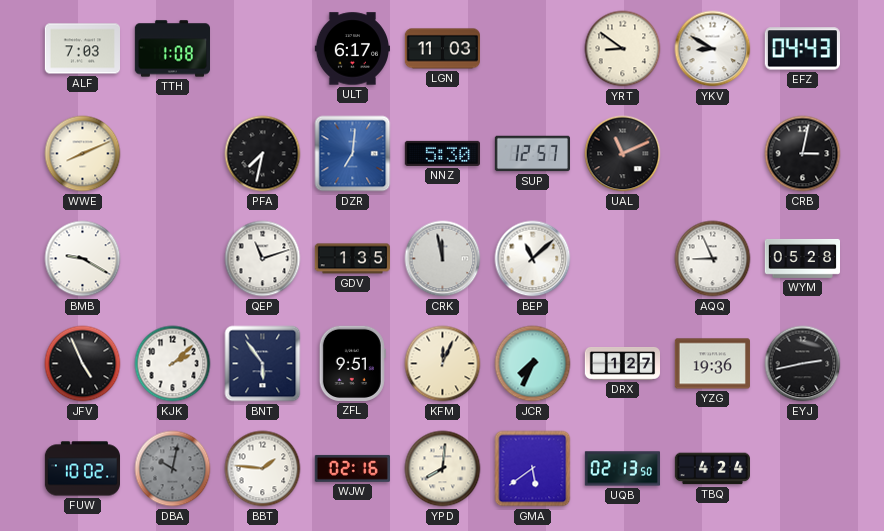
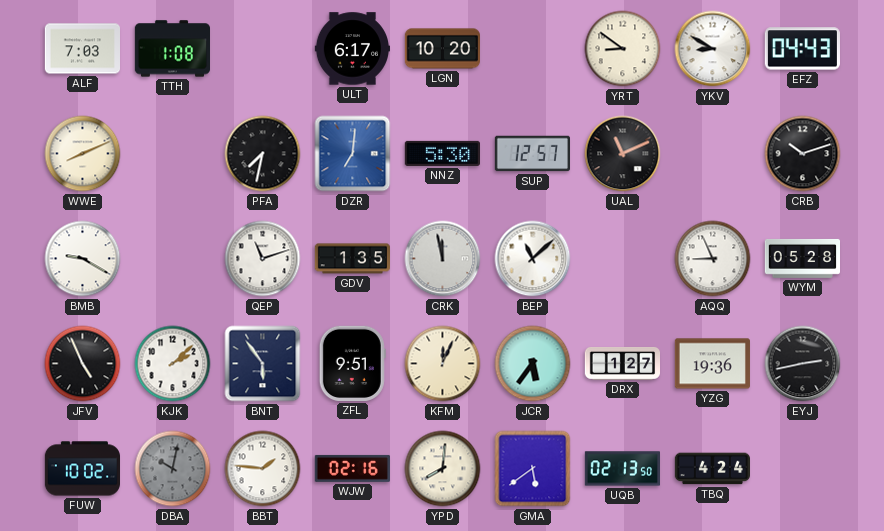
LGN: 11:03 -> 10:20 (442, 49)
CRB: 3:02 -> 10:12 (803, 154)
JCR: 7:34 -> 5:36 (533, 364)
